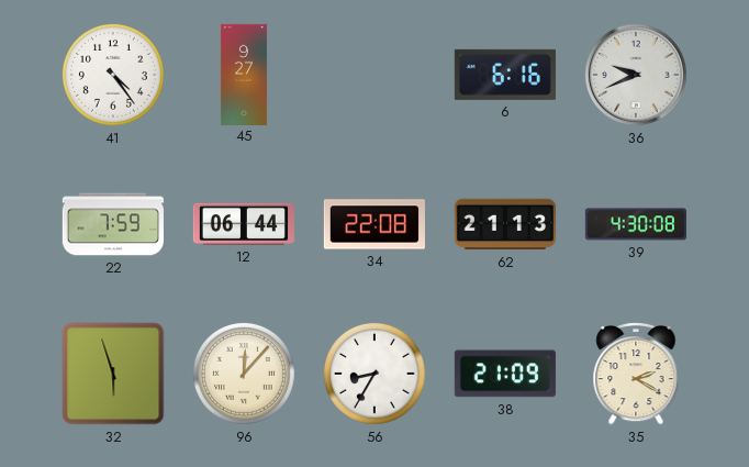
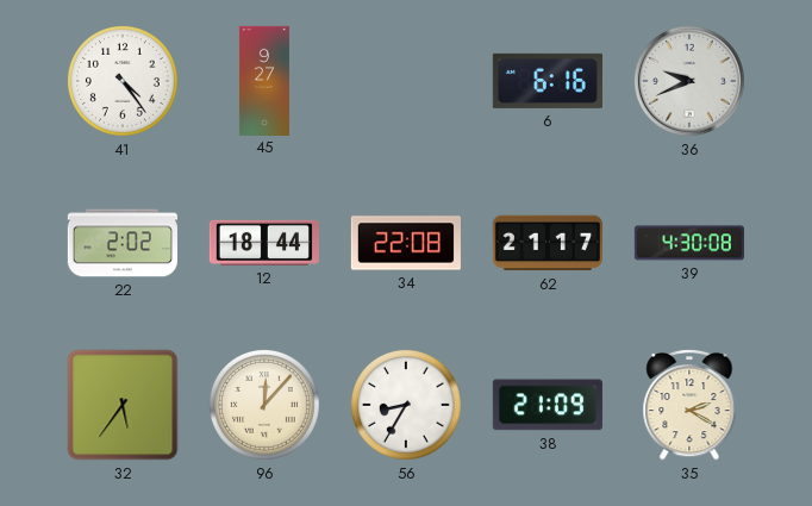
22: 7:59 -> 2:02 (121, 243)
12: 06:44 -> 18:44 (263, 243)
62: 21:13 -> 21:17 (548, 243)
32: 5:57 -> 5:36 (123, 405)
